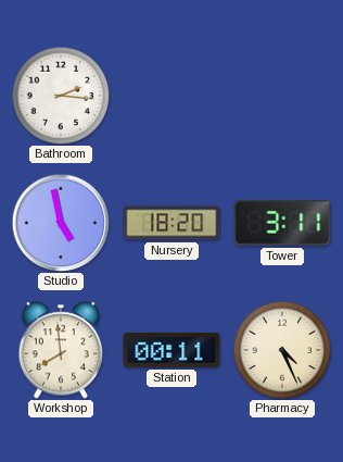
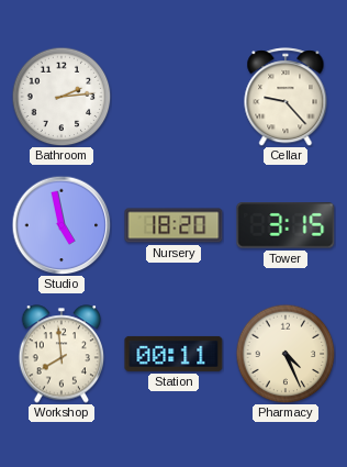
Bathroom: 2:16 -> 2:14 (61, 97)
Cellar: none -> 9:23 (286, 97)
Tower: 3:11 -> 3:15 (286, 225)
